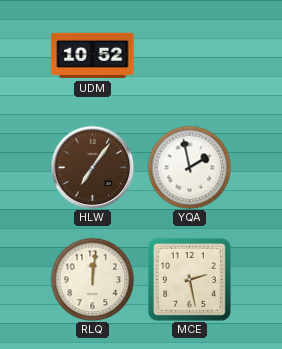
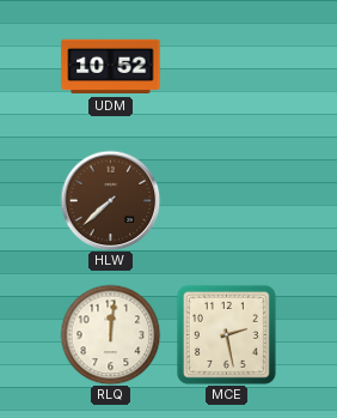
HLW: 7:06 -> 7:38 (110, 200)
YQA: 1:58 -> none (189, 167)
